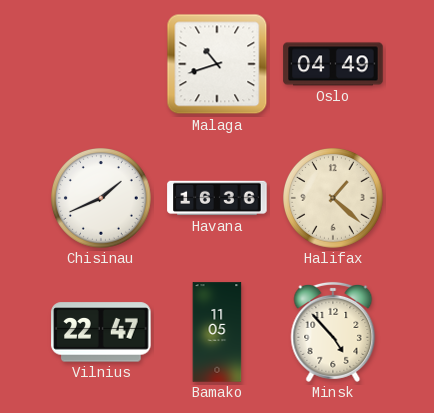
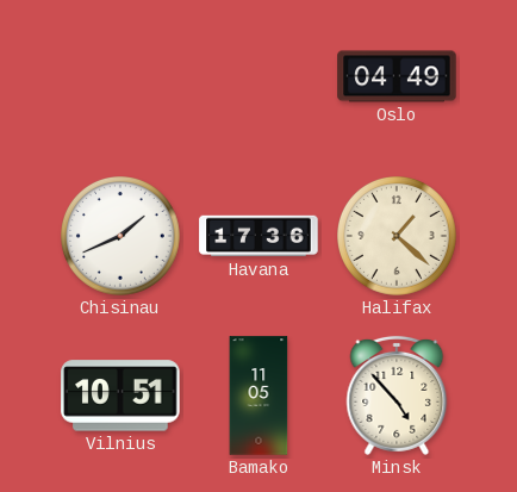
Malaga: 10:42 -> none (217, 64)
Havana: 16:36 -> 17:36 (258, 236)
Vilnius: 22:47 -> 10:51 (120, 396)
